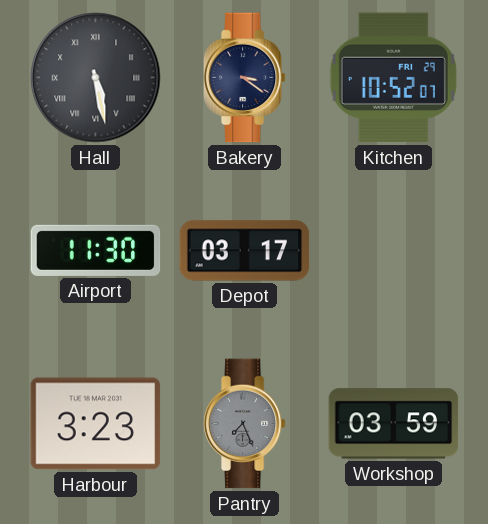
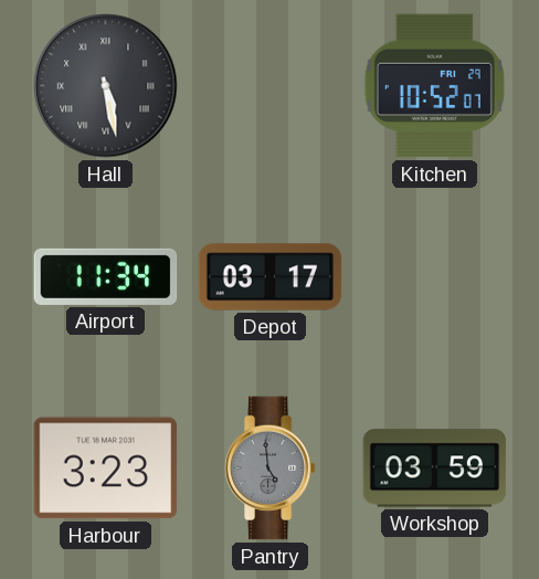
Bakery: 3:21 -> none (244, 78)
Airport: 11:30 -> 11:34 (106, 276)
Pantry: 7:26 -> 4:59 (269, 469)
